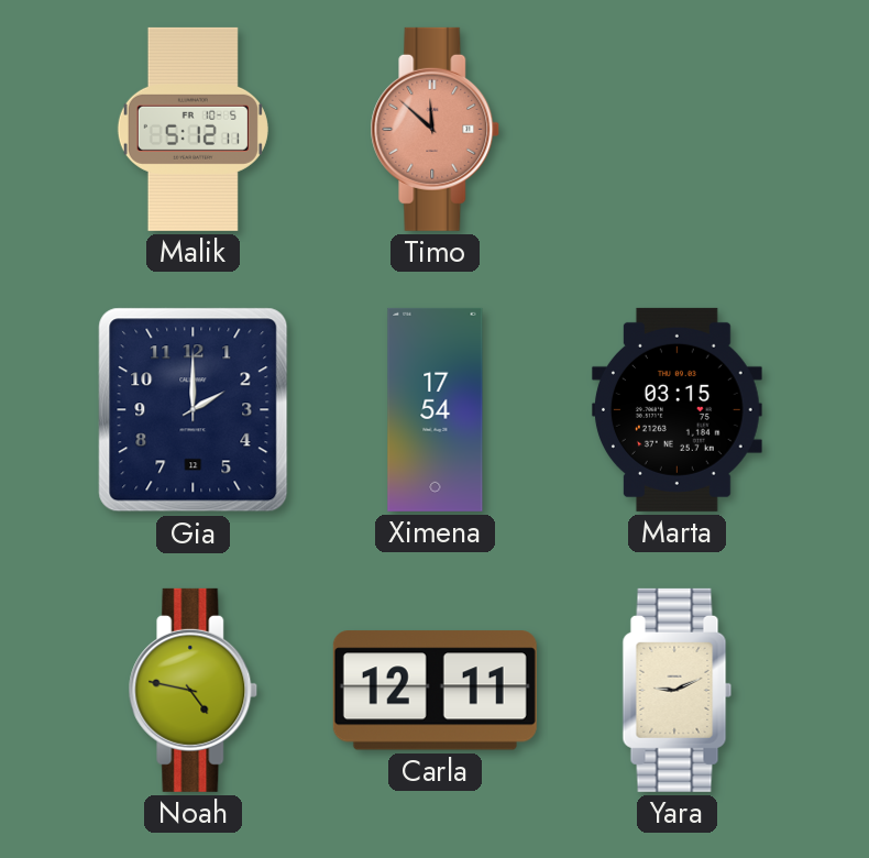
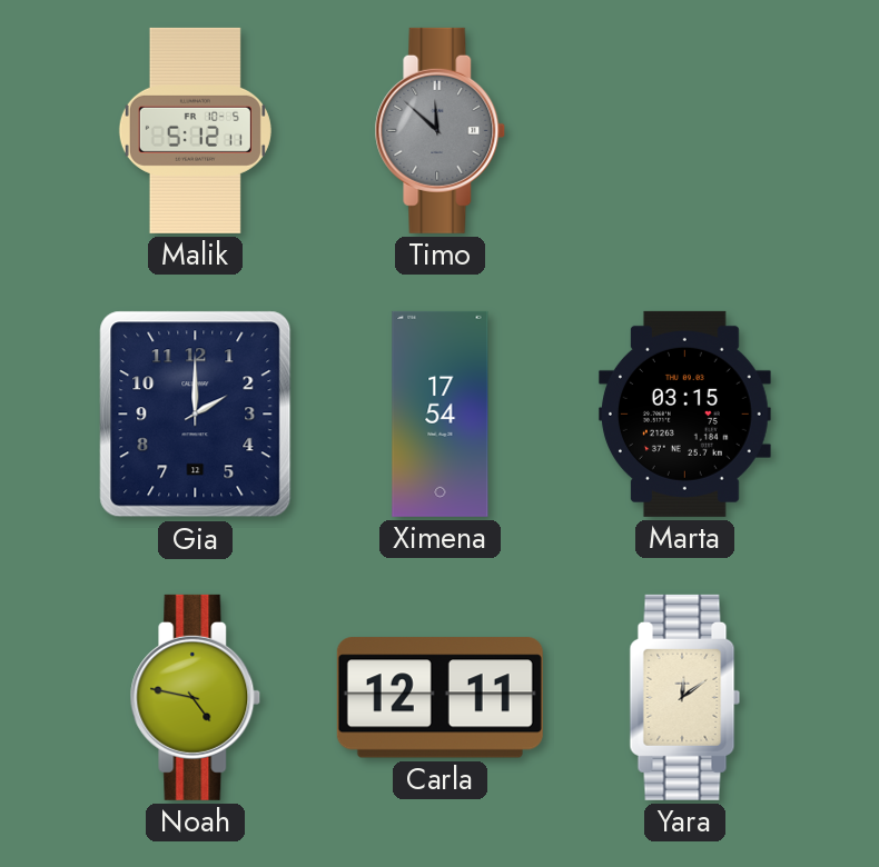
Timo dial: salmon -> grey (441, 130)
Yara: 9:11 -> 12:09 (685, 697)
